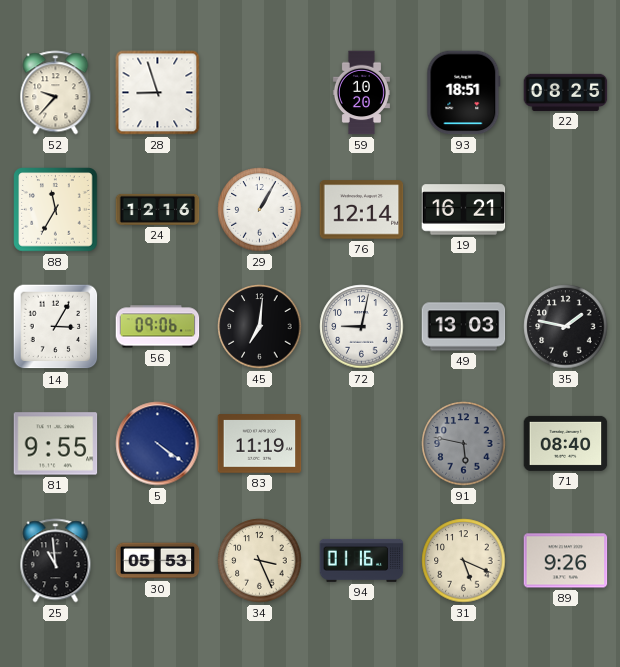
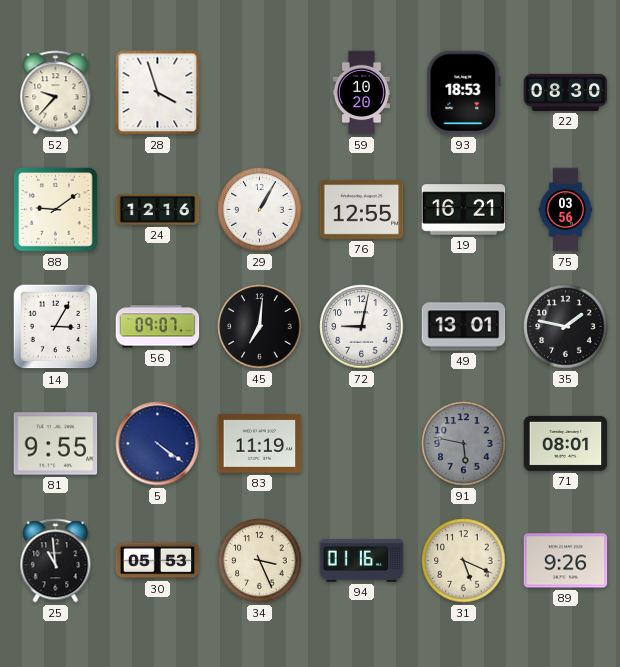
28: 8:57 -> 3:57 (158, 93)
93: 18:51 -> 18:53 (464, 93)
22: 08:25 -> 08:30 (566, 92)
88: 11:35 -> 9:09 (56, 210)
76: 12:14 -> 12:55 (362, 210)
75: none -> 03:56 (566, 210)
56: 09:06 -> 09:07 (158, 327)
49: 13:03 -> 13:01 (464, 327)
71: 08:40 -> 08:01 (566, 443)
